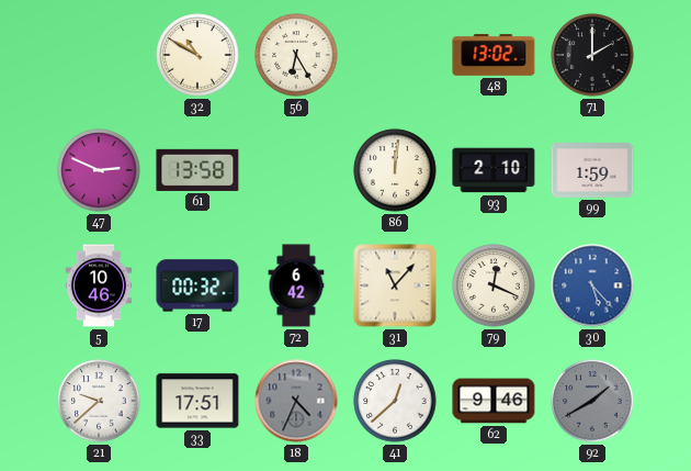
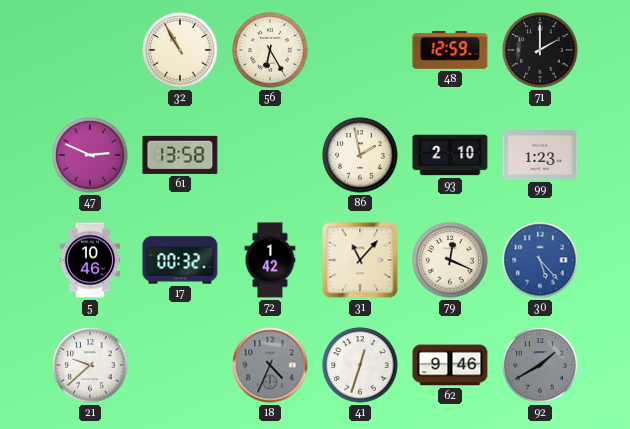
32: 10:50 -> 10:55 (180, 50)
48: 13:02 -> 12:59 (450, 50)
86: 12:01 -> 1:58 (360, 155)
99: 1:59 -> 1:23 (540, 156)
72: 6:42 -> 1:42 (270, 260)
33: 17:51 -> none (197, 401)
41: 12:38 -> 12:33 (360, 365)
